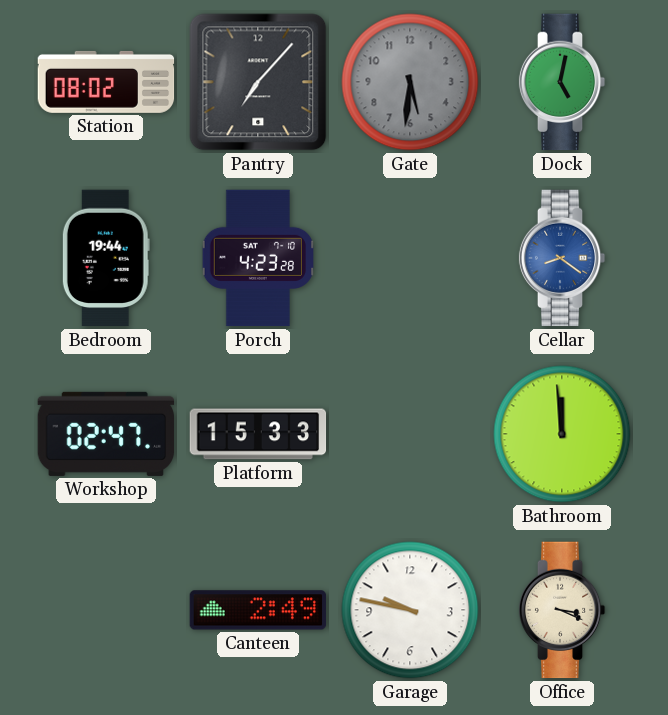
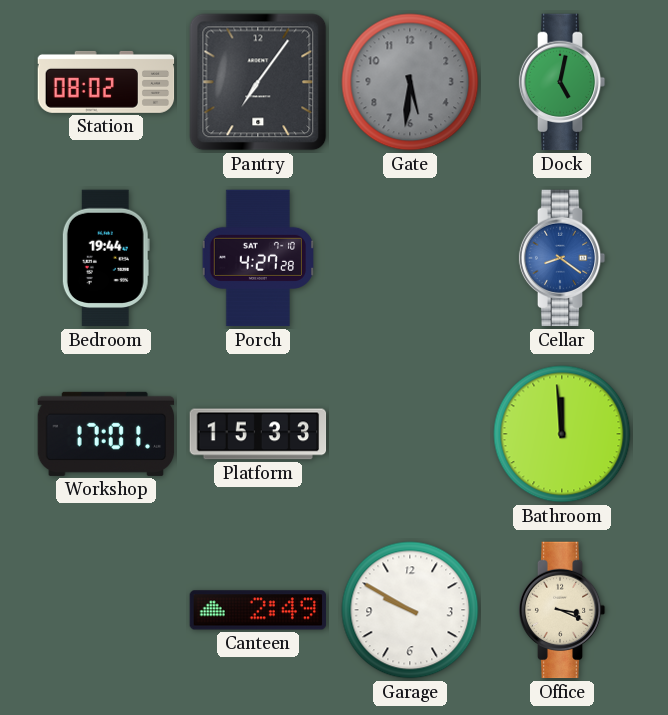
Pantry: 7:07 -> 7:06 (258, 82)
Porch: 4:23 -> 4:27 (257, 258)
Workshop: 02:47 -> 17:01 (106, 434)
Garage: 9:47 -> 9:50 (410, 610)
